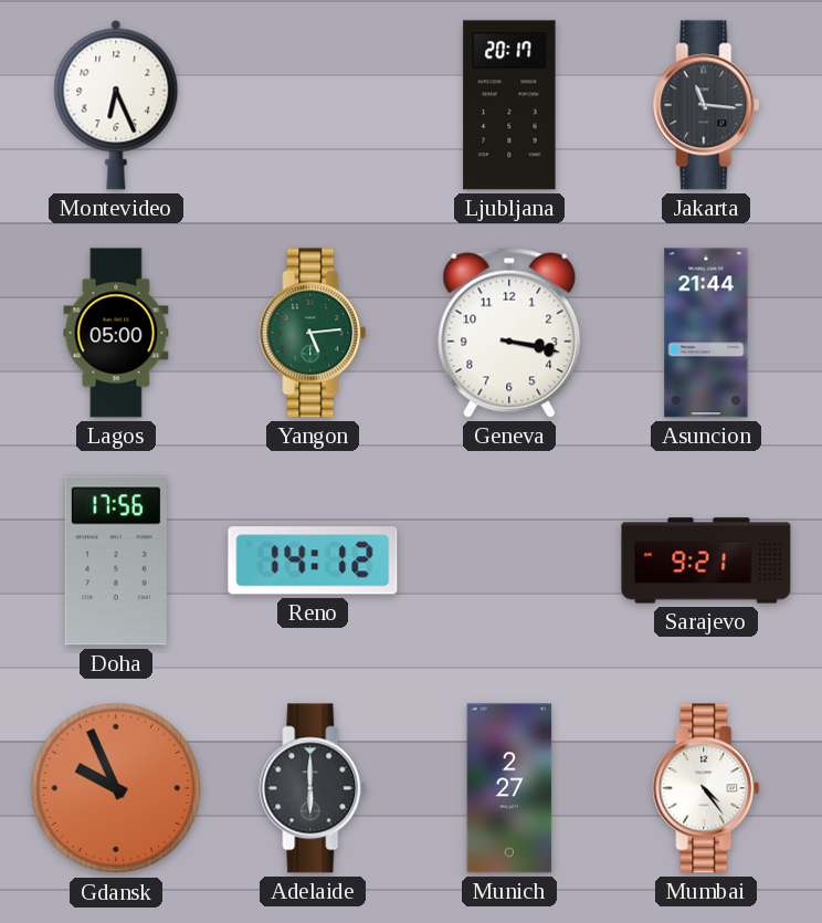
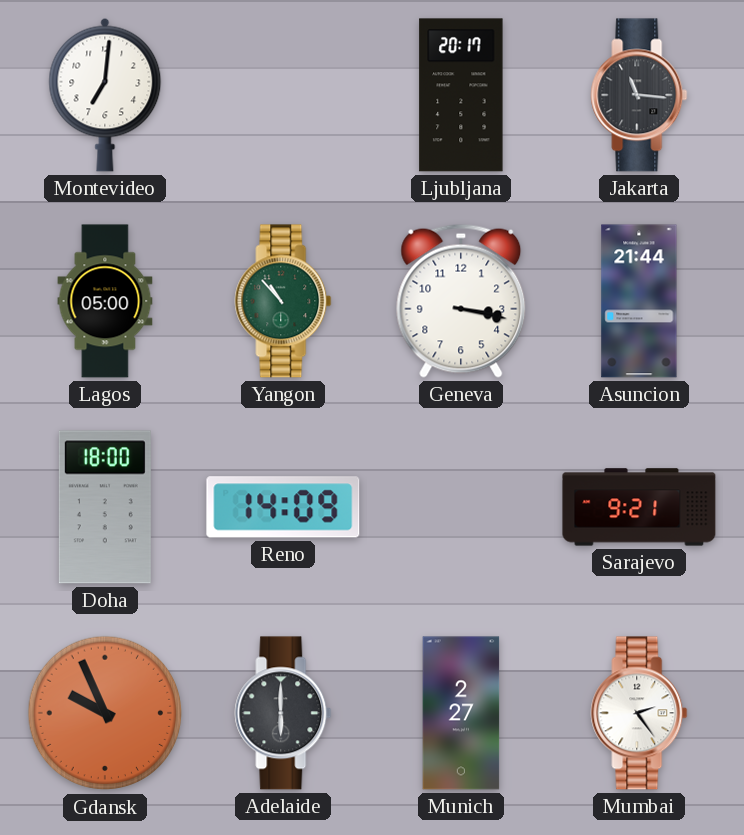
Montevideo: 6:26 -> 7:01 (105, 95)
Yangon: 5:14 -> 10:53 (283, 301)
Doha: 17:56 -> 18:00 (105, 507)
Reno: 14:12 -> 14:09 (283, 507)
Mumbai: 4:24 -> 2:24 (639, 713)
